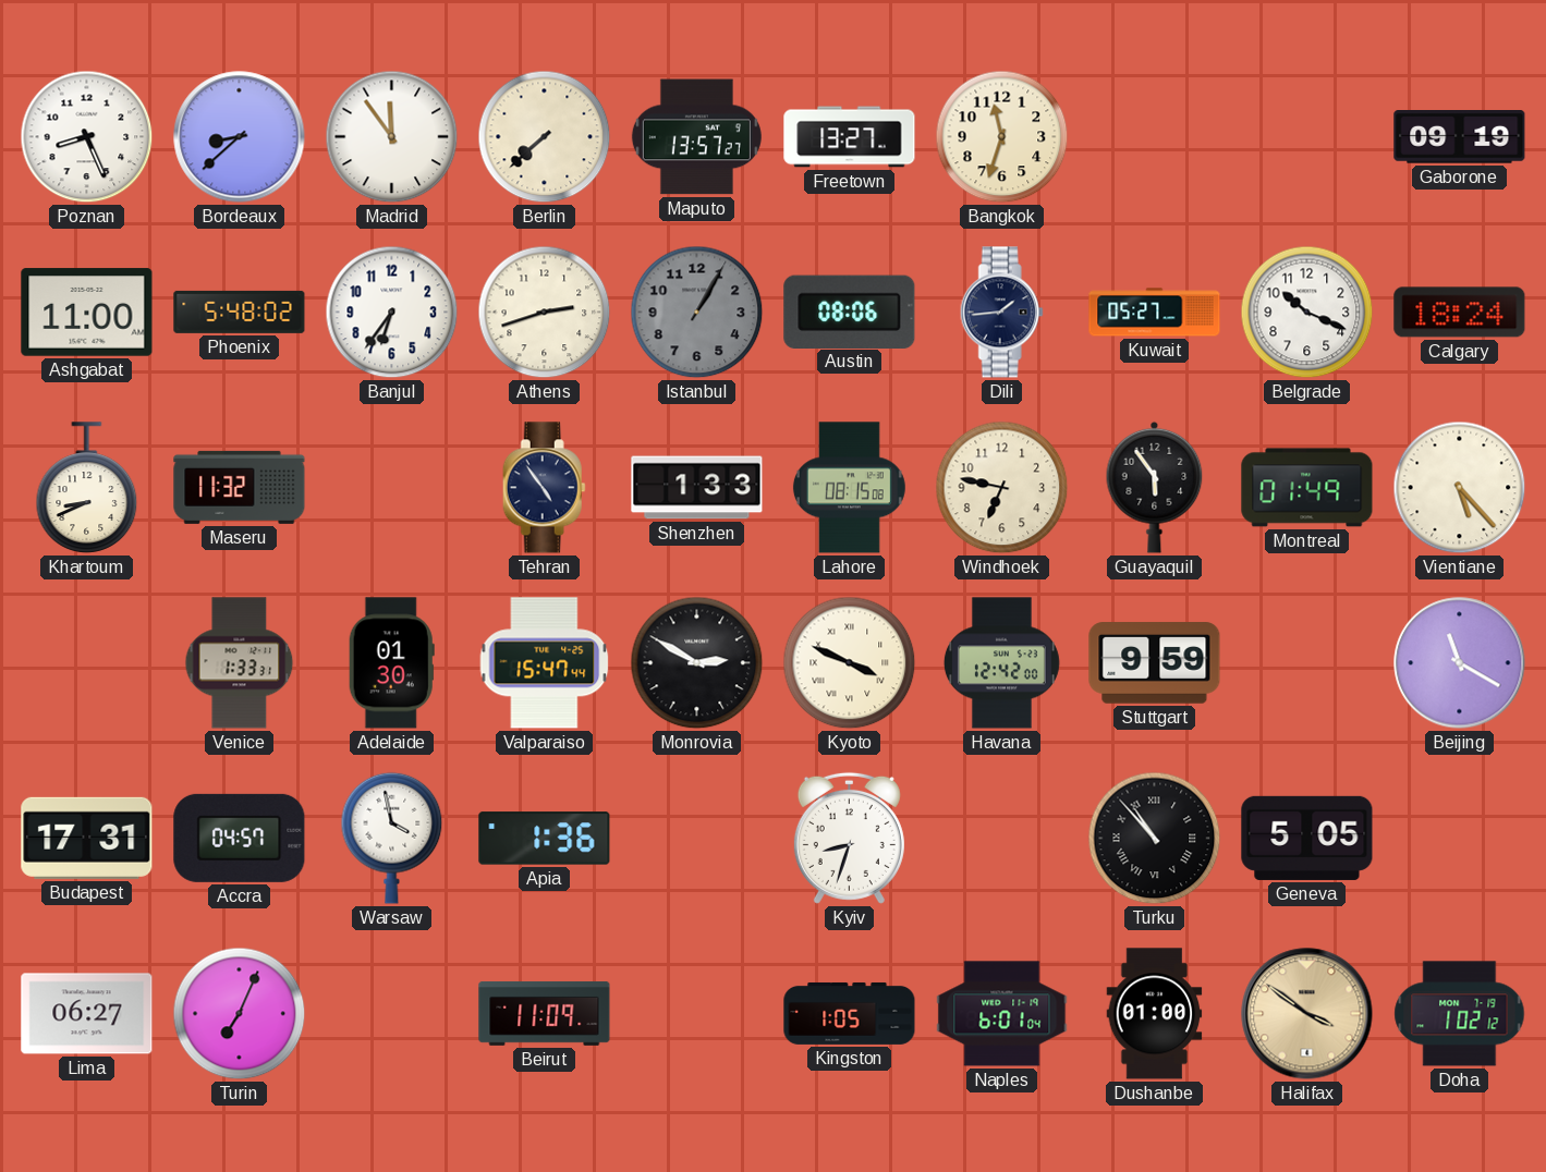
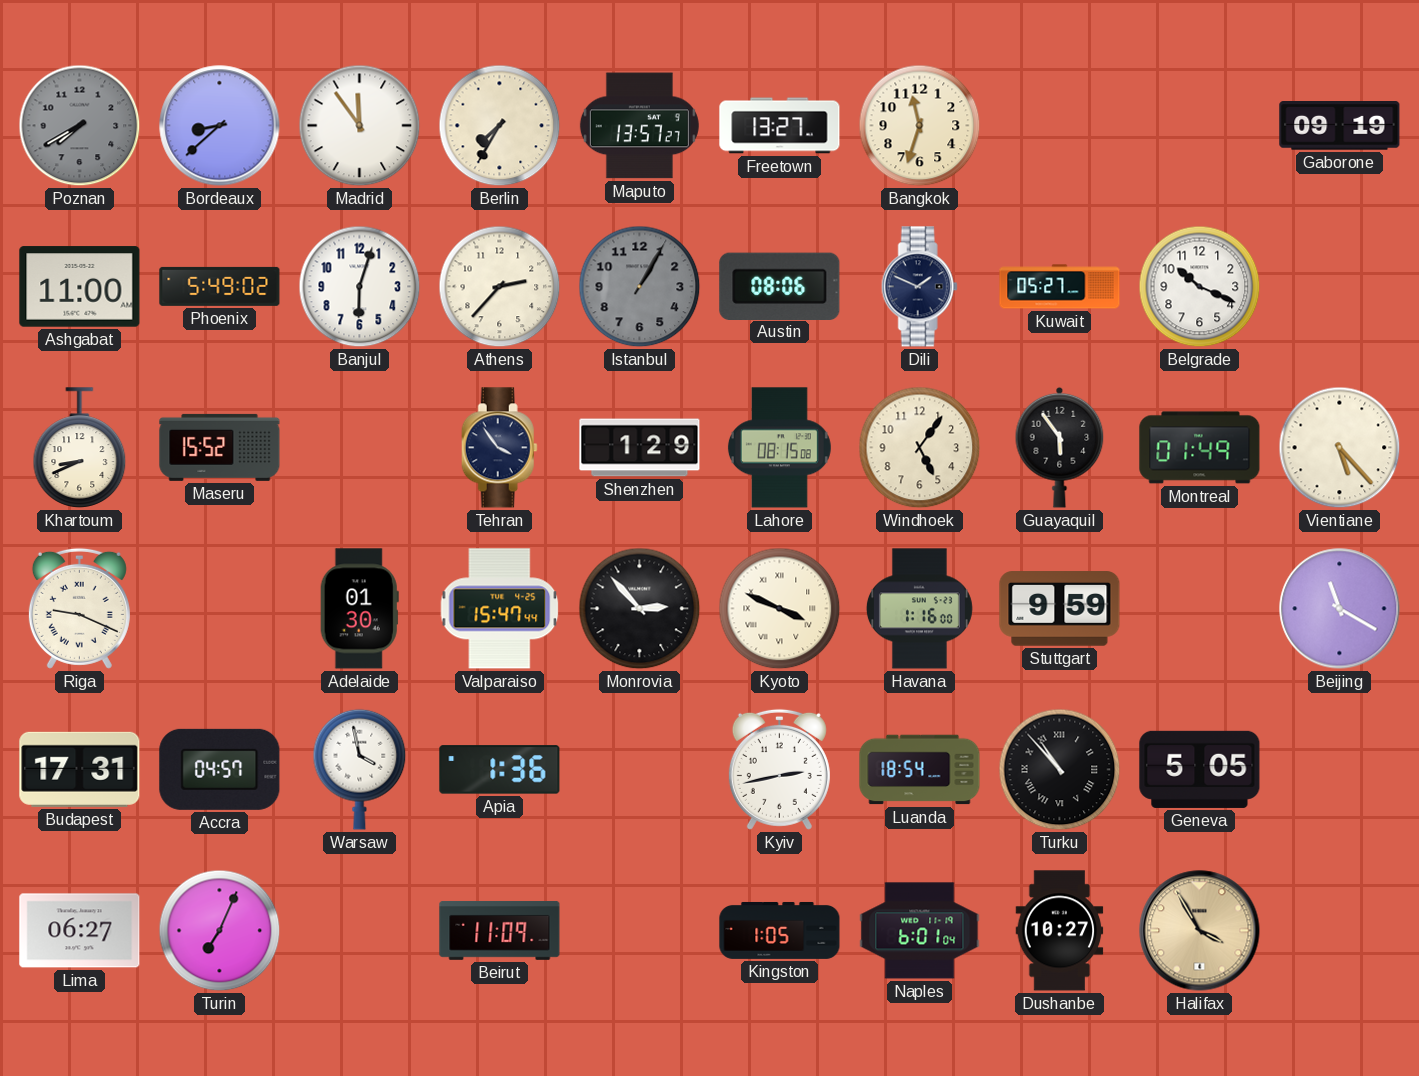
Poznan: 8:26 -> 7:40 (80, 126)
Poznan dial: white -> grey (80, 126)
Berlin: 7:38 -> 7:35 (500, 126)
Phoenix: 5:48 -> 5:49 (220, 286)
Banjul: 6:36 -> 6:03 (360, 287)
Athens: 2:42 -> 2:37 (500, 287)
Dili: 1:44 -> 1:49 (919, 287)
Calgary: 18:24 -> none (1460, 313)
Maseru: 11:32 -> 15:52 (220, 447)
Tehran: 4:54 -> 3:54 (499, 448)
Shenzhen: 1:33 -> 1:29 (640, 448)
Windhoek: 6:47 -> 5:06 (920, 448)
Riga: none -> 9:19 (79, 608)
Venice: 1:33 -> none (240, 663)
Monrovia: 2:50 -> 2:53 (640, 609)
Havana: 12:42 -> 1:16 (919, 609)
Kyiv: 8:33 -> 2:43 (779, 769)
Luanda: none -> 18:54 (920, 770)
Dushanbe: 01:00 -> 10:27 (1060, 931)
Halifax: 3:51 -> 3:55 (1200, 931)
Doha: 1:02 -> none (1460, 1014)
